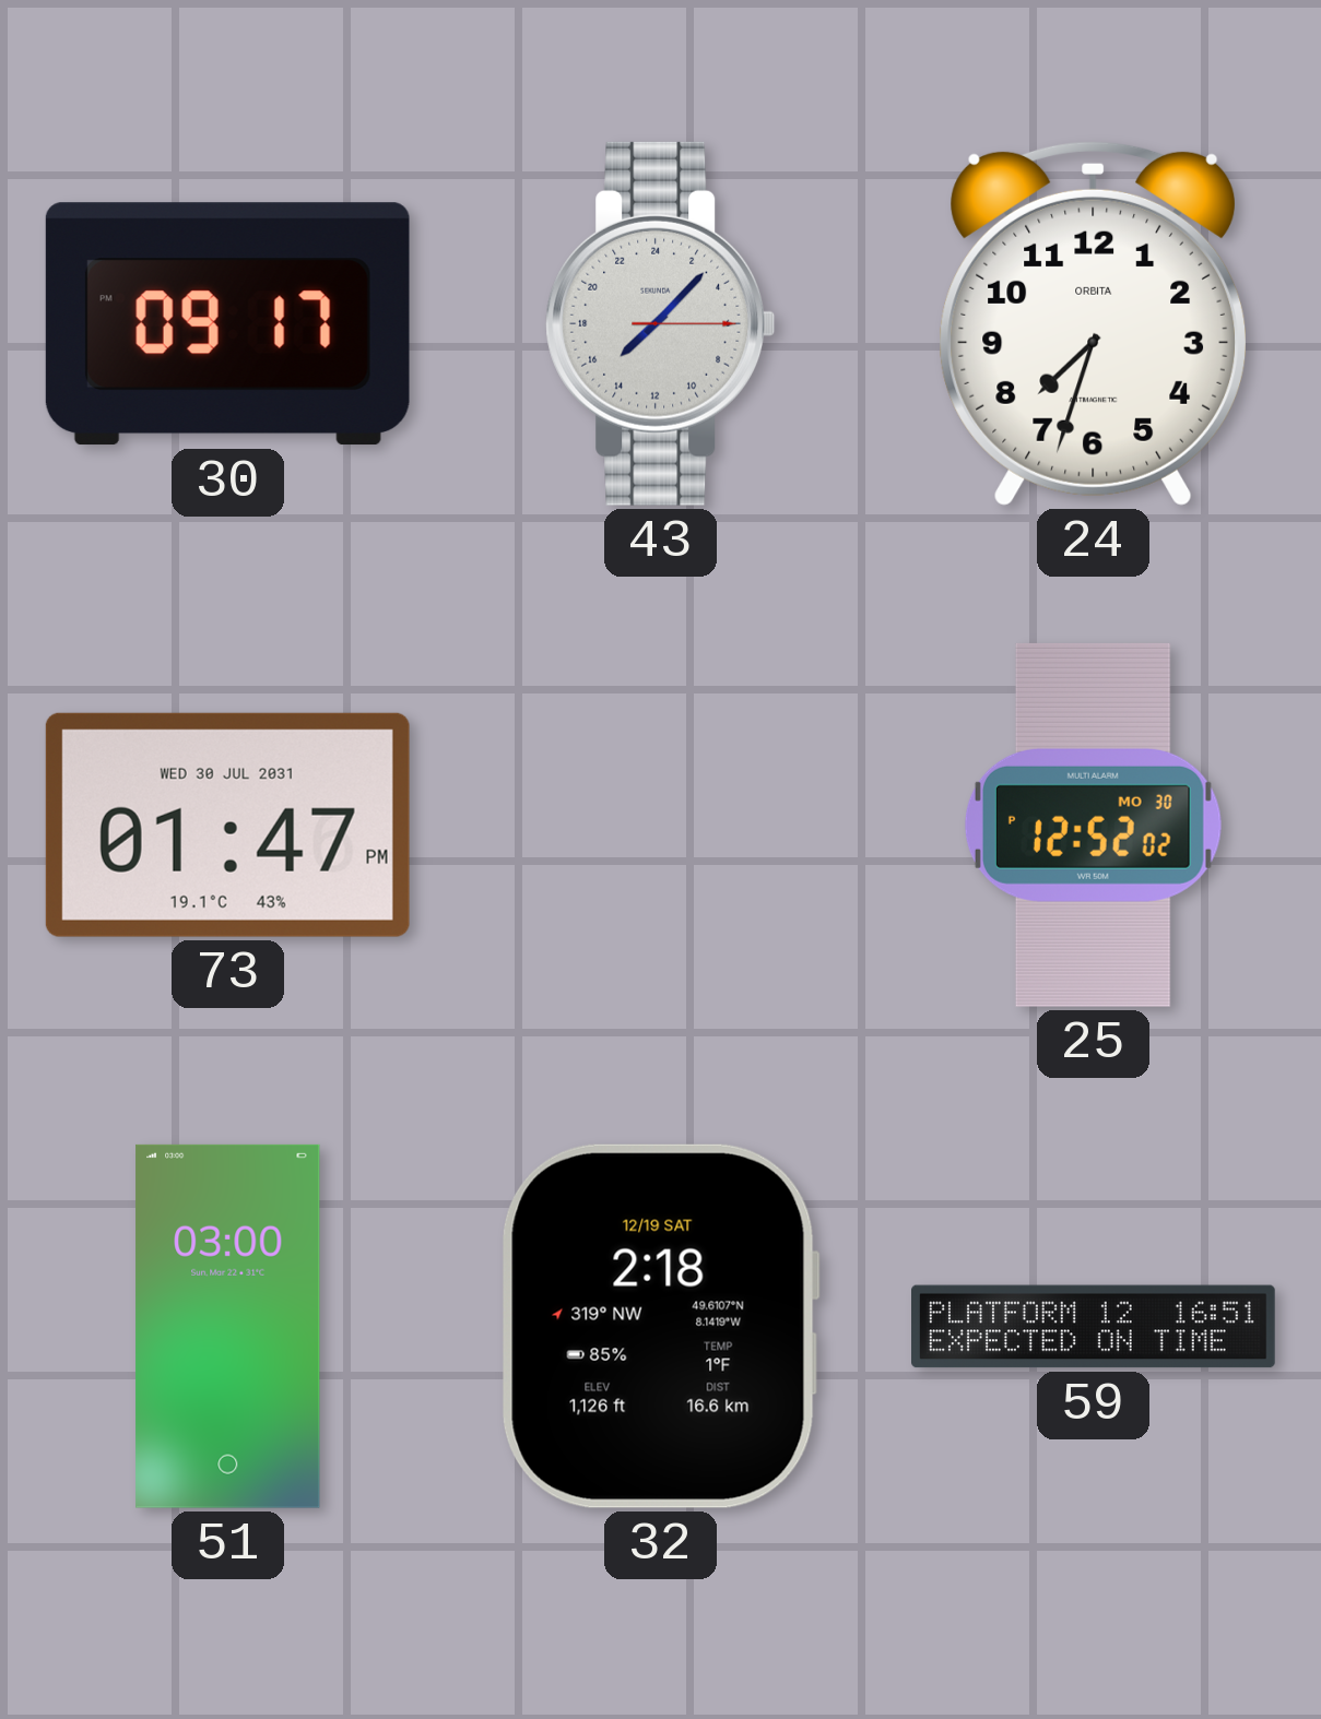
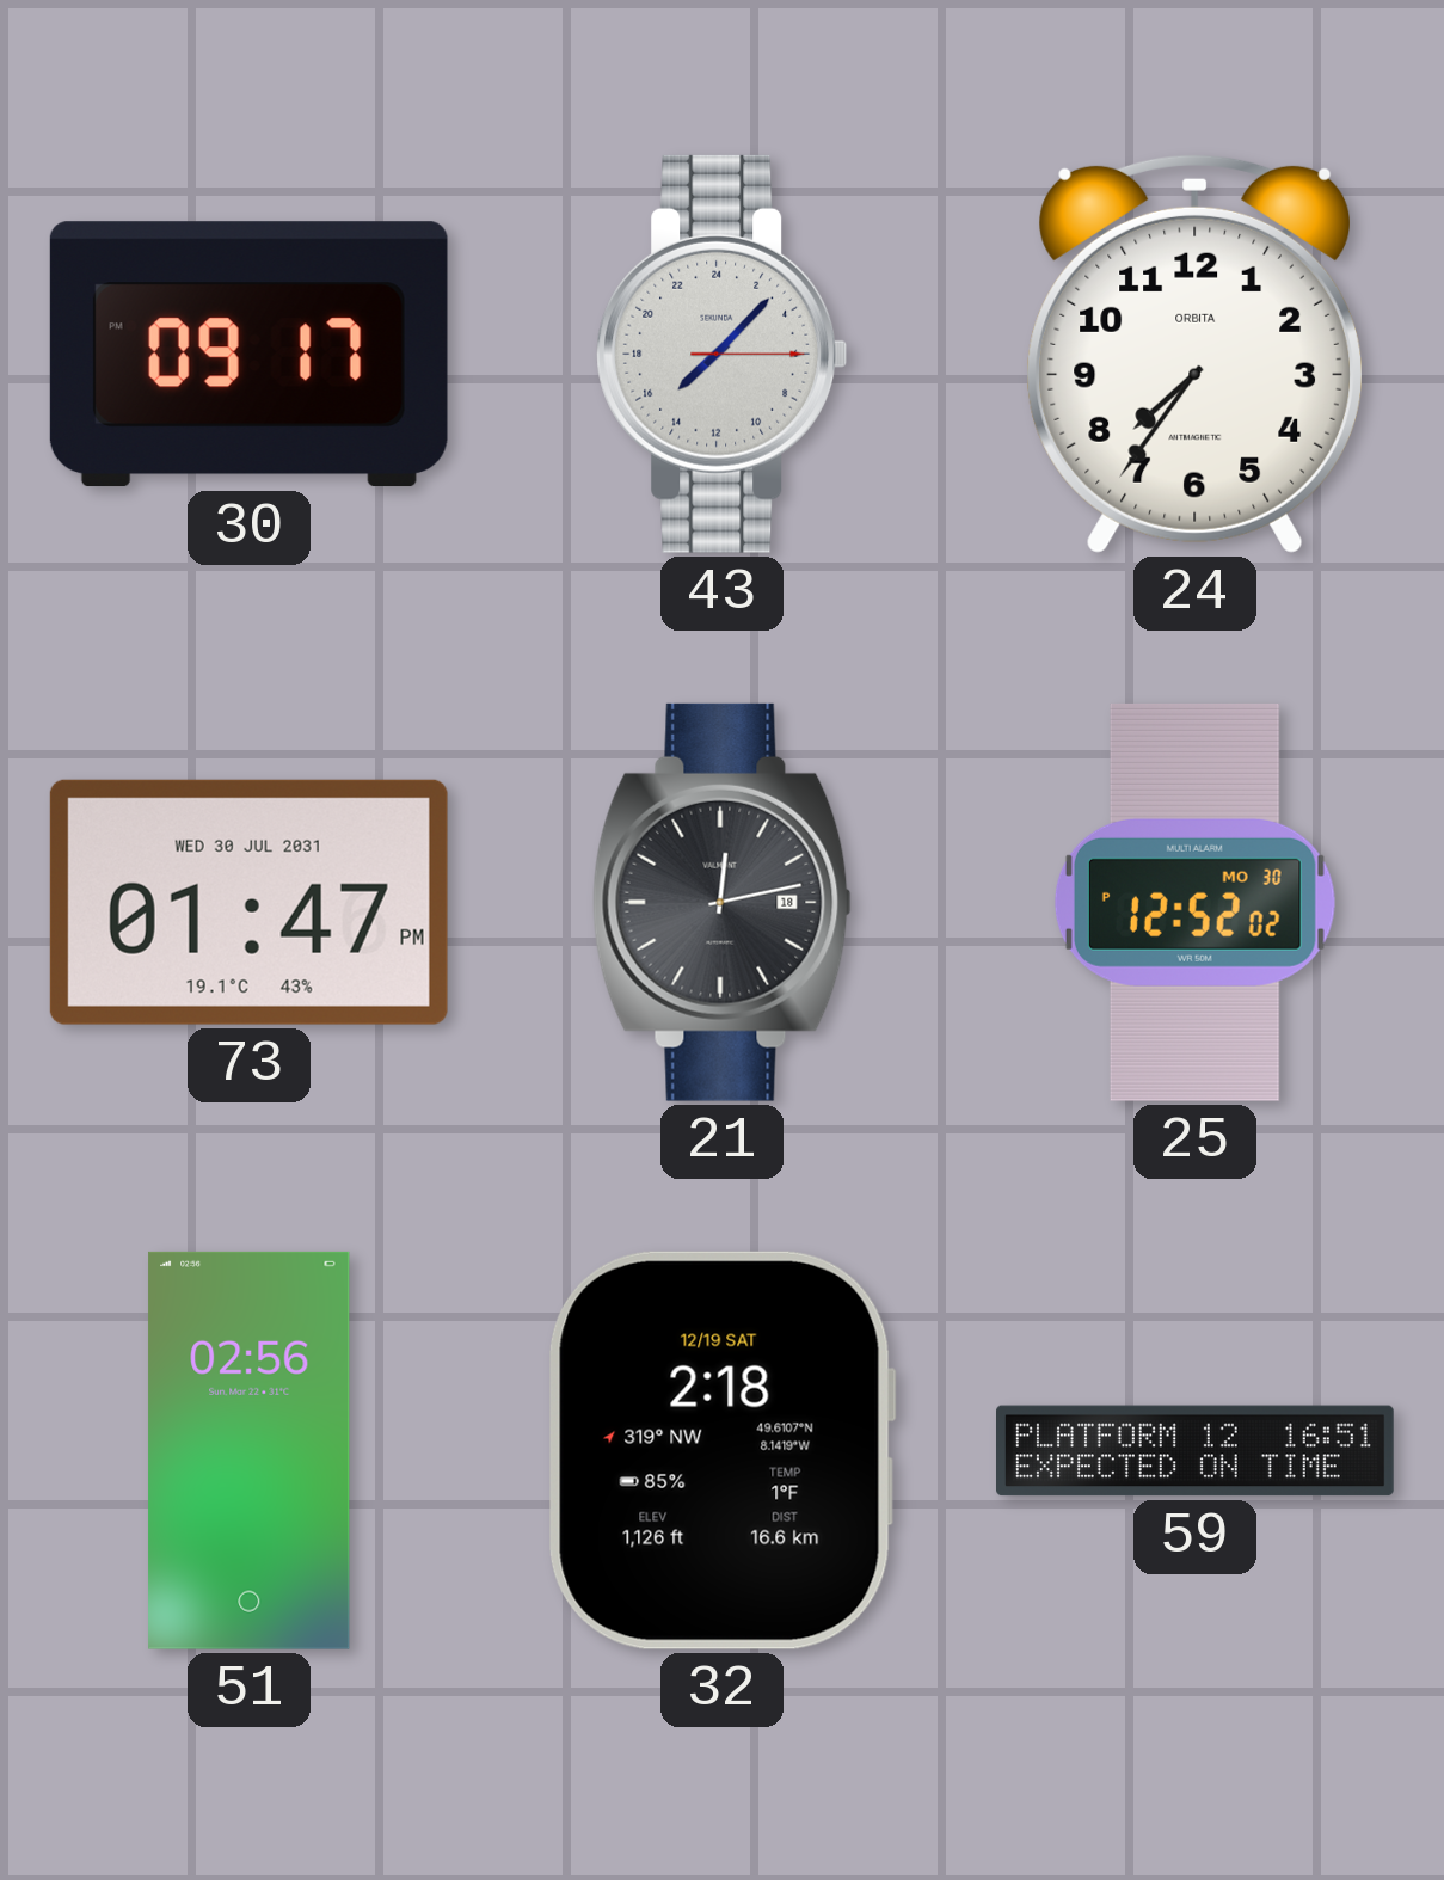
24: 7:33 -> 7:36 (1194, 354)
21: none -> 12:13 (721, 902)
51: 03:00 -> 02:56 (250, 1450)
